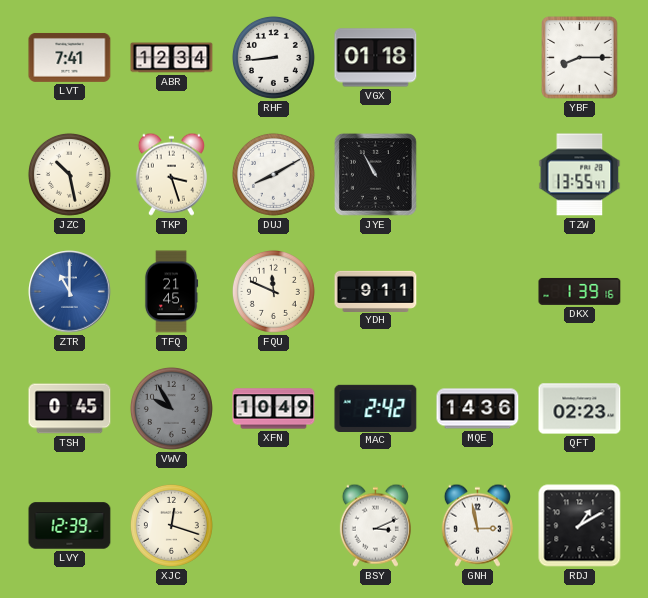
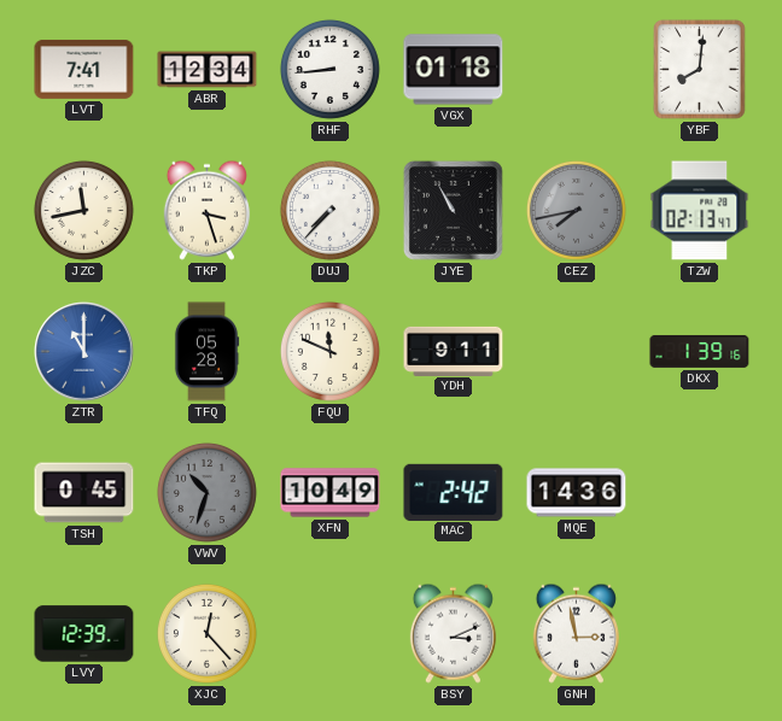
YBF: 8:15 -> 8:01 (700, 70)
JZC: 10:28 -> 11:43 (83, 210)
DUJ: 8:10 -> 7:37 (329, 210)
CEZ: none -> 7:43 (576, 210)
TZW: 13:55 -> 02:13 (700, 211)
TFQ: 21:45 -> 05:28 (206, 352)
VWV: 9:55 -> 10:33 (206, 492)
QFT: 02:23 -> none (580, 409)
XJC: 12:18 -> 12:23 (206, 633)
RDJ: 1:10 -> none (580, 526)
